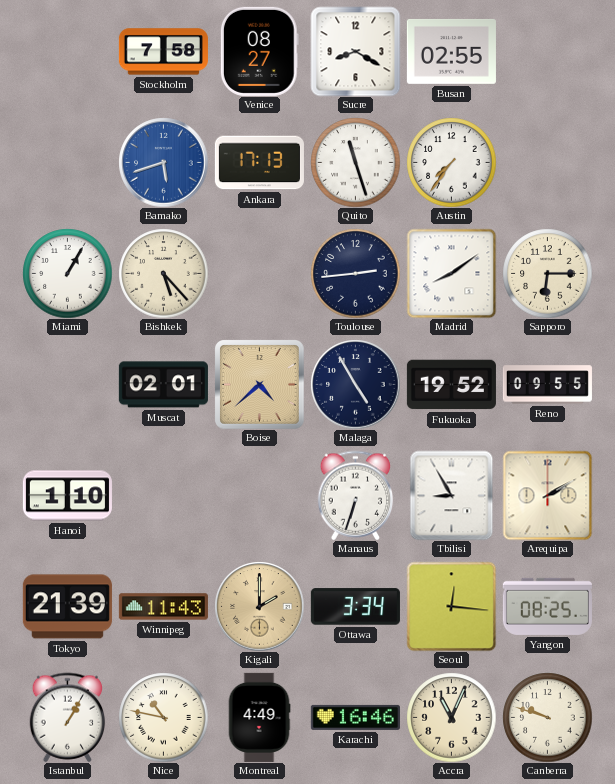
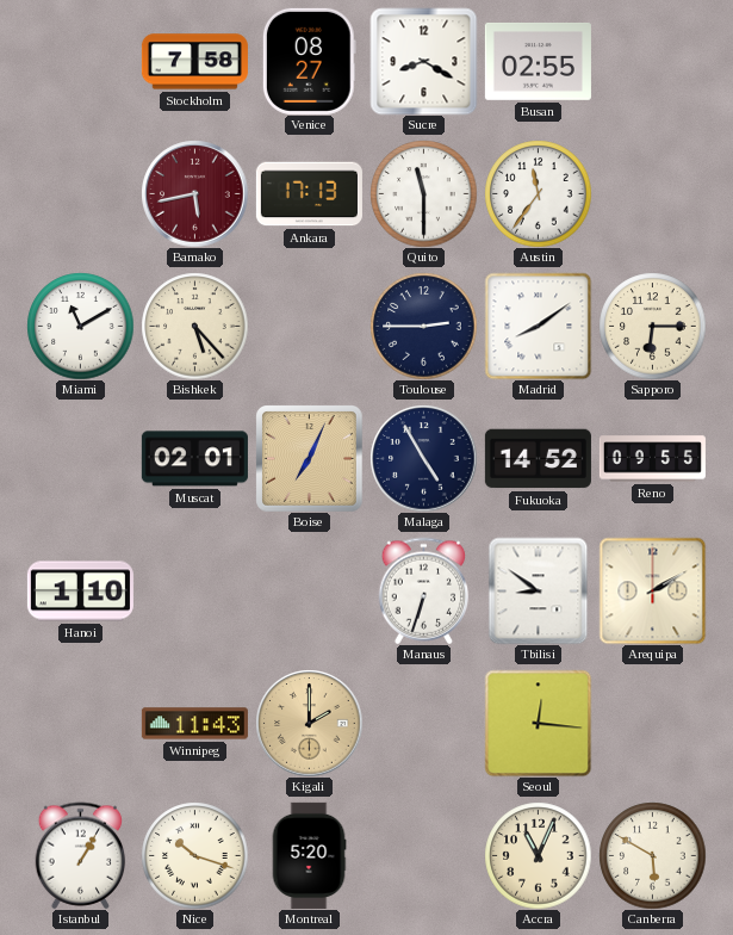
Bamako: 5:42 -> 5:43 (194, 193)
Bamako dial: blue -> burgundy (194, 193)
Quito: 11:27 -> 11:30 (423, 193)
Austin: 7:36 -> 11:36 (538, 193)
Miami: 1:05 -> 11:10 (80, 326)
Toulouse: 2:44 -> 2:45 (423, 326)
Boise: 4:38 -> 7:04 (309, 458)
Fukuoka: 19:52 -> 14:52 (538, 459)
Tbilisi: 8:55 -> 8:51 (539, 590)
Tokyo: 21:39 -> none (67, 607)
Ottawa: 3:34 -> none (355, 607)
Yangon: 08:25 -> none (547, 606)
Nice: 10:47 -> 10:18 (194, 855)
Montreal: 4:49 -> 5:20 (309, 855)
Karachi: 16:46 -> none (355, 717)
Canberra: 9:48 -> 5:50 (652, 855)
